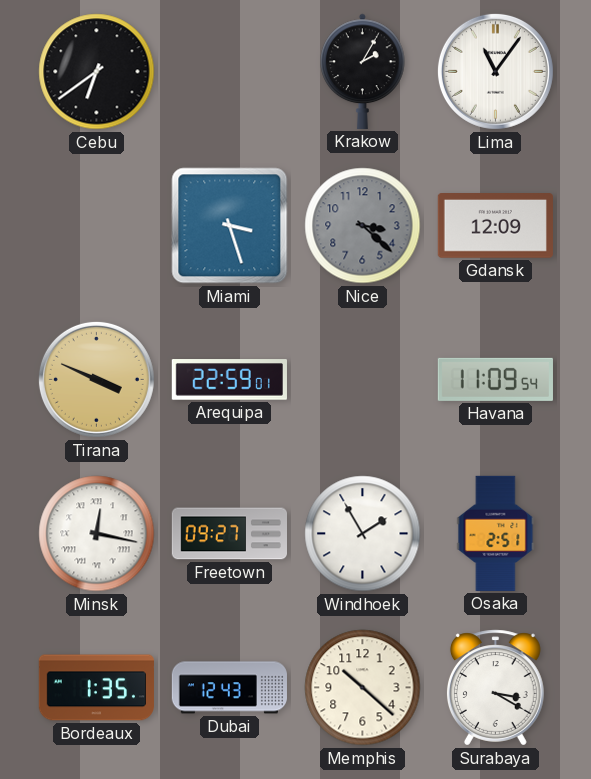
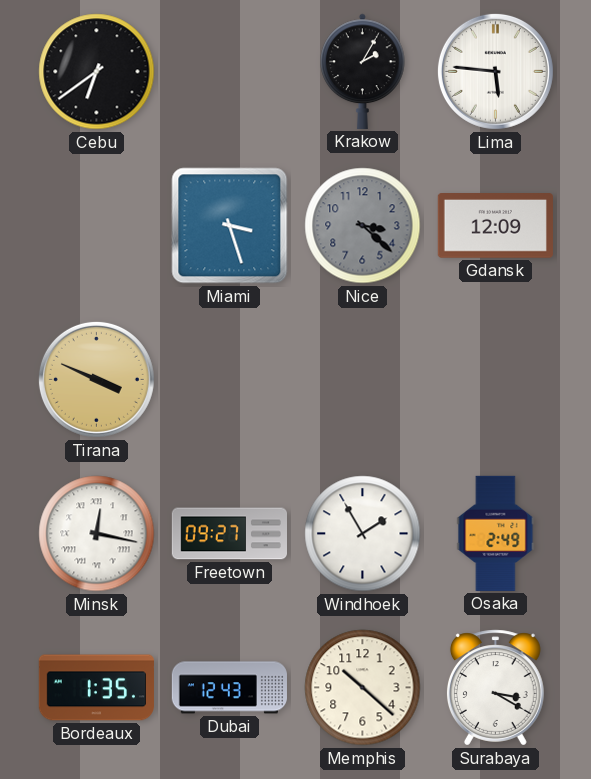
Lima: 11:06 -> 5:46 (495, 71)
Arequipa: 22:59 -> none (229, 380)
Havana: 11:09 -> none (495, 379)
Osaka: 2:51 -> 2:49 (496, 533)
